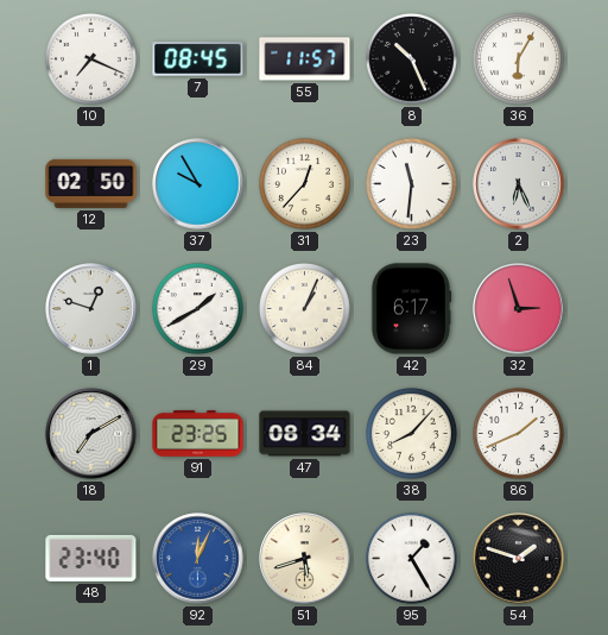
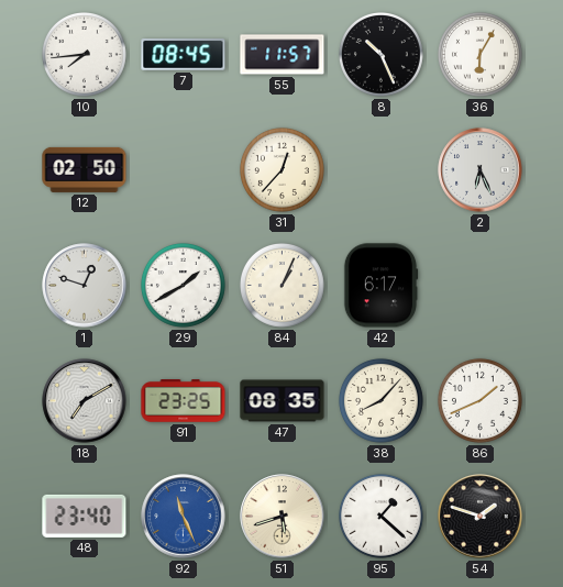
10: 7:19 -> 7:44 (84, 54)
37: 9:55 -> none (198, 184)
23: 11:31 -> none (411, 183)
32: 2:57 -> none (519, 309)
47: 08:34 -> 08:35 (283, 401)
92: 12:04 -> 11:26 (184, 517)
95: 1:25 -> 1:22 (380, 516)
